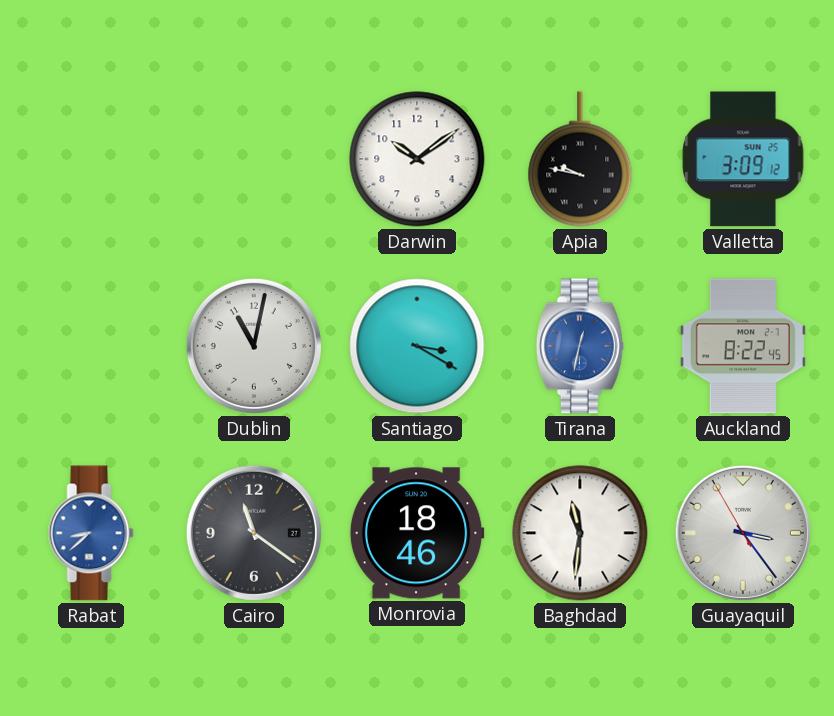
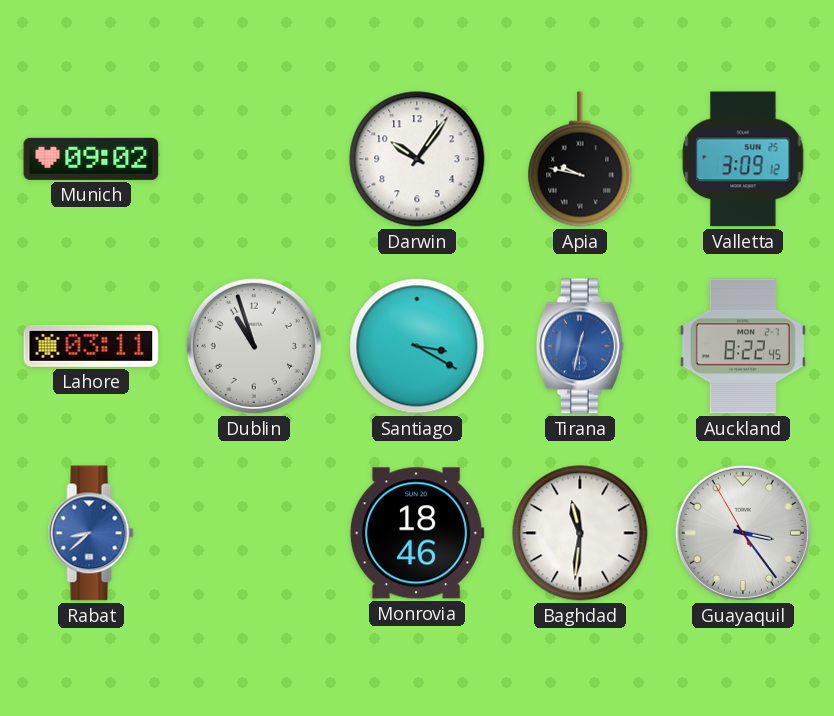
Munich: none -> 09:02 (91, 159)
Darwin: 10:09 -> 10:06 (417, 159)
Lahore: none -> 03:11 (91, 346)
Dublin: 11:02 -> 10:57 (254, 346)
Cairo: 11:21 -> none (254, 533)
